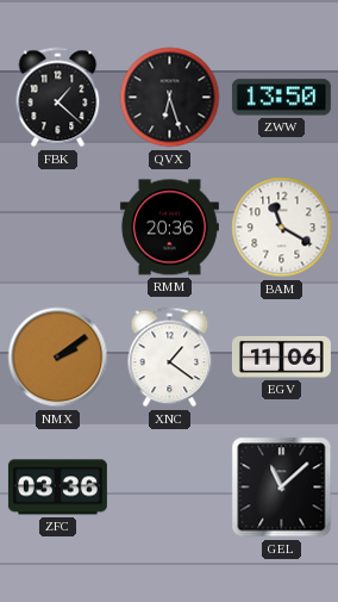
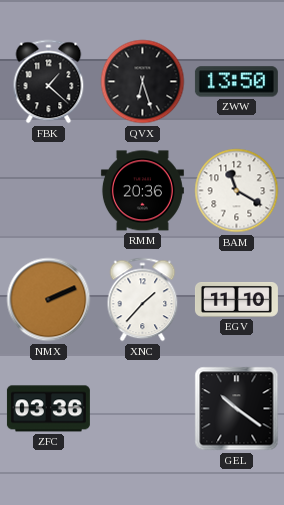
NMX: 2:09 -> 2:11 (49, 300)
XNC: 1:21 -> 1:37 (143, 300)
EGV: 11:06 -> 11:10 (236, 300)
GEL: 11:08 -> 10:21 (237, 409)
